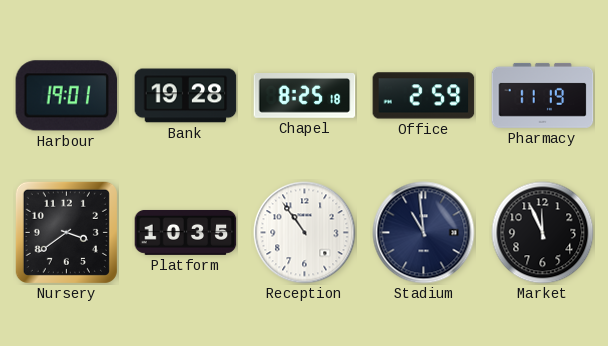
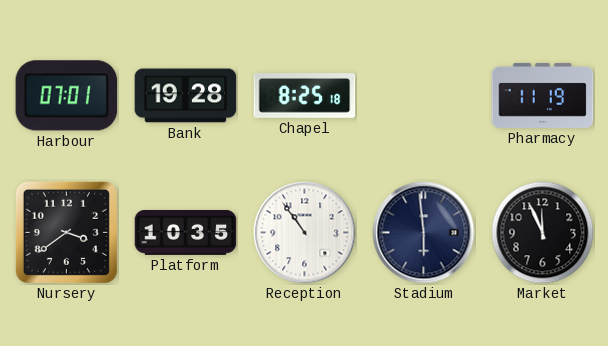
Harbour: 19:01 -> 07:01 (67, 96)
Office: 2:59 -> none (424, 96)
Stadium: 10:59 -> 5:59 (424, 233)
